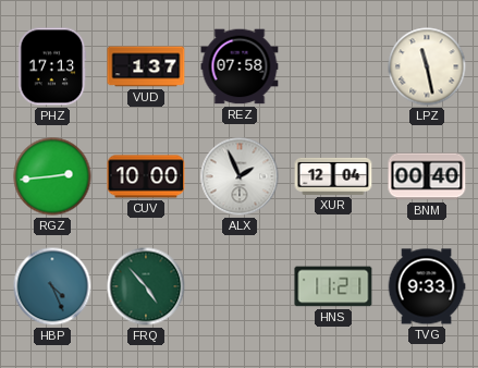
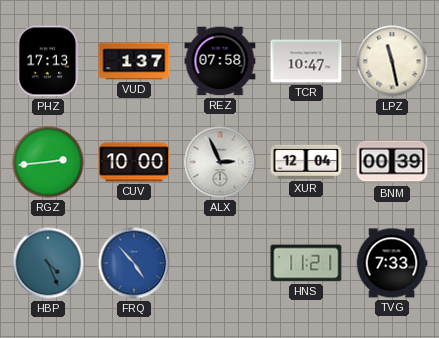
TCR: none -> 10:47 (306, 61)
ALX: 1:56 -> 2:56 (220, 162)
BNM: 00:40 -> 00:39 (392, 162)
FRQ dial: green -> blue (134, 263)
TVG: 9:33 -> 7:33 (392, 263)
